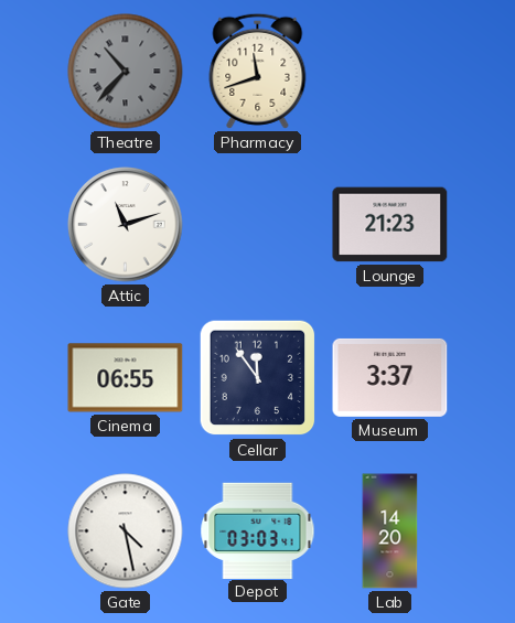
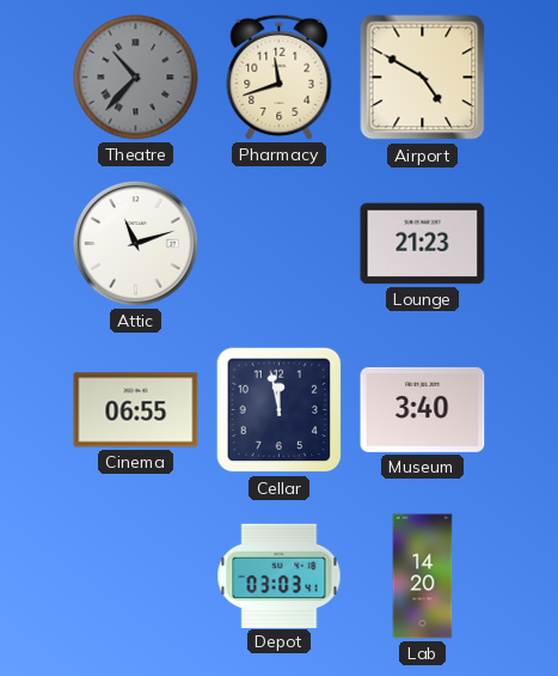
Airport: none -> 4:50 (423, 78)
Cellar: 11:54 -> 11:58 (280, 410)
Museum: 3:37 -> 3:40 (423, 409)
Gate: 4:28 -> none (126, 531)
